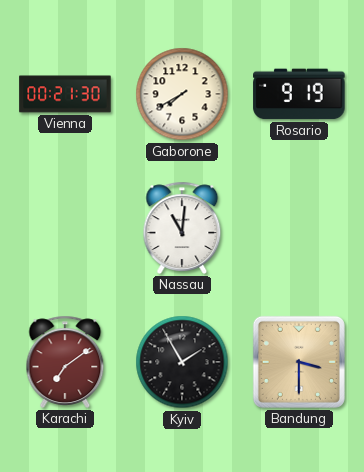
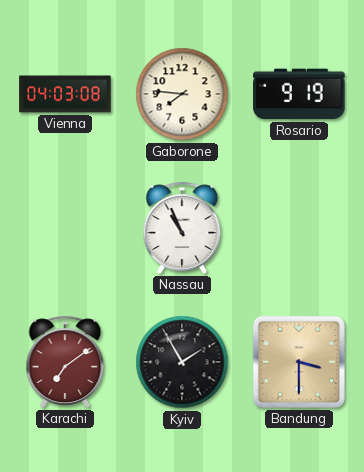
Vienna: 00:21 -> 04:03 (65, 94)
Gaborone: 7:40 -> 7:46 (182, 94)
Nassau: 11:01 -> 10:56 (182, 228)
